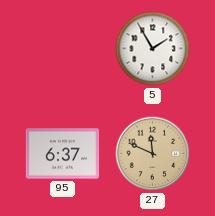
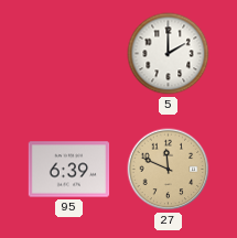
5: 1:55 -> 2:00 (169, 54)
95: 6:37 -> 6:39 (69, 170)
